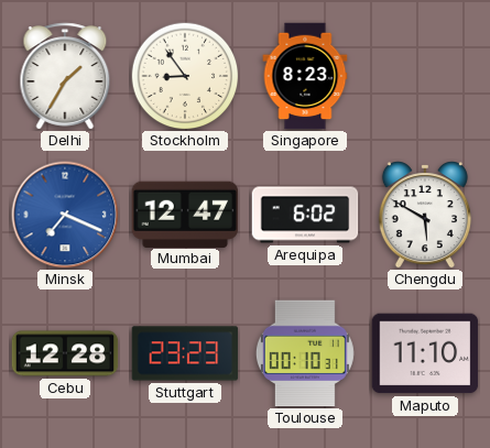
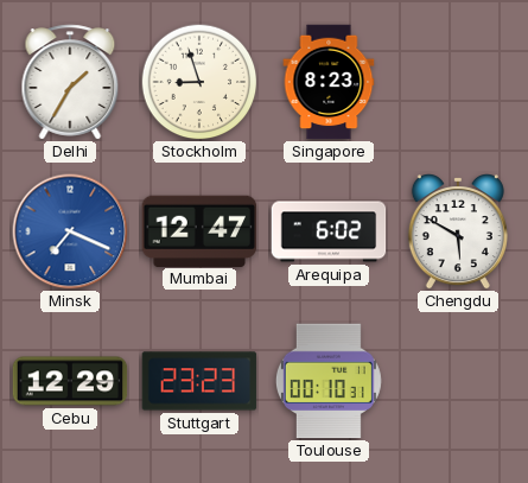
Stockholm: 8:54 -> 8:57 (199, 82)
Cebu: 12:28 -> 12:29 (70, 381)
Maputo: 11:10 -> none (425, 353)
